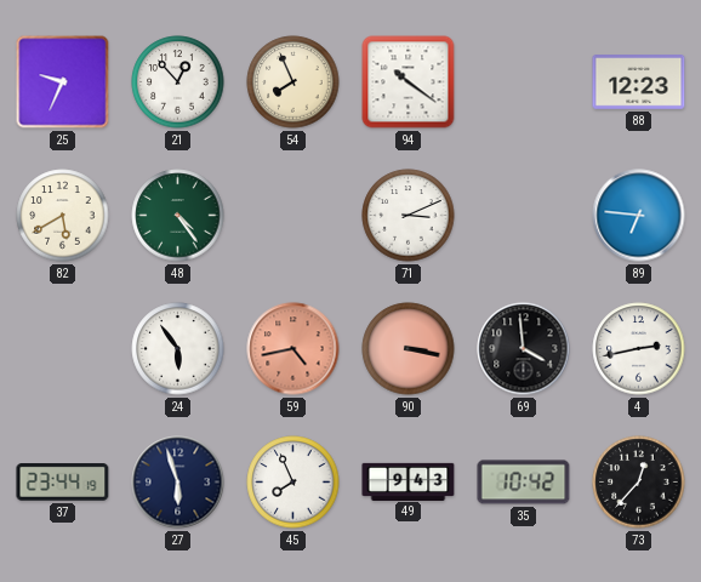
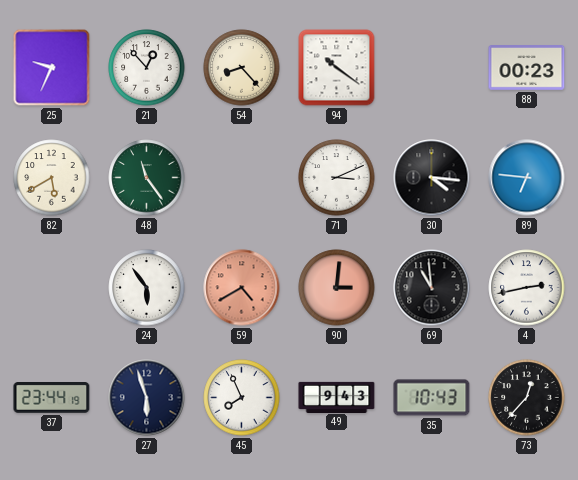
54: 7:56 -> 8:23 (242, 68)
88: 12:23 -> 00:23 (527, 68)
48: 4:24 -> 11:24 (147, 178)
30: none -> 4:16 (432, 178)
59: 4:43 -> 4:40 (242, 288)
90: 3:17 -> 3:01 (337, 288)
69: 3:59 -> 10:59 (432, 288)
35: 10:42 -> 10:43 (432, 398)
